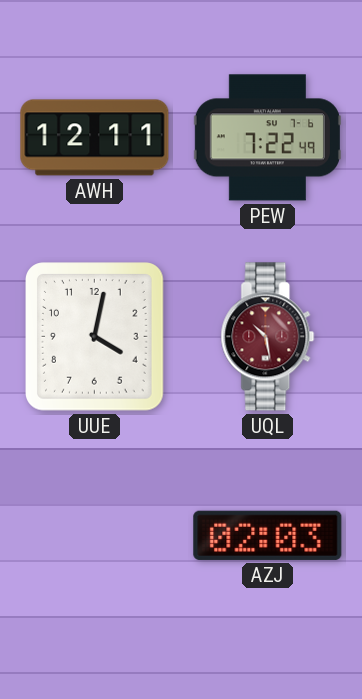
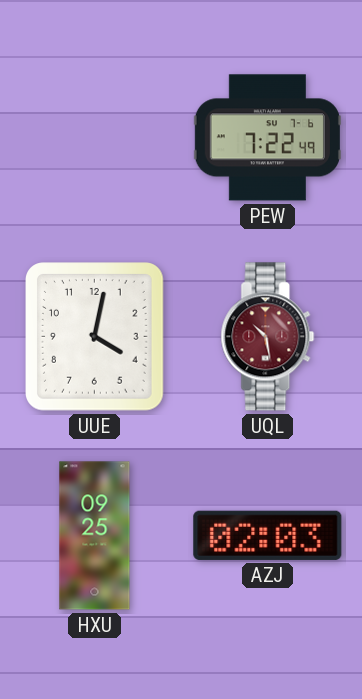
AWH: 12:11 -> none (95, 138)
HXU: none -> 09:25 (95, 536)
